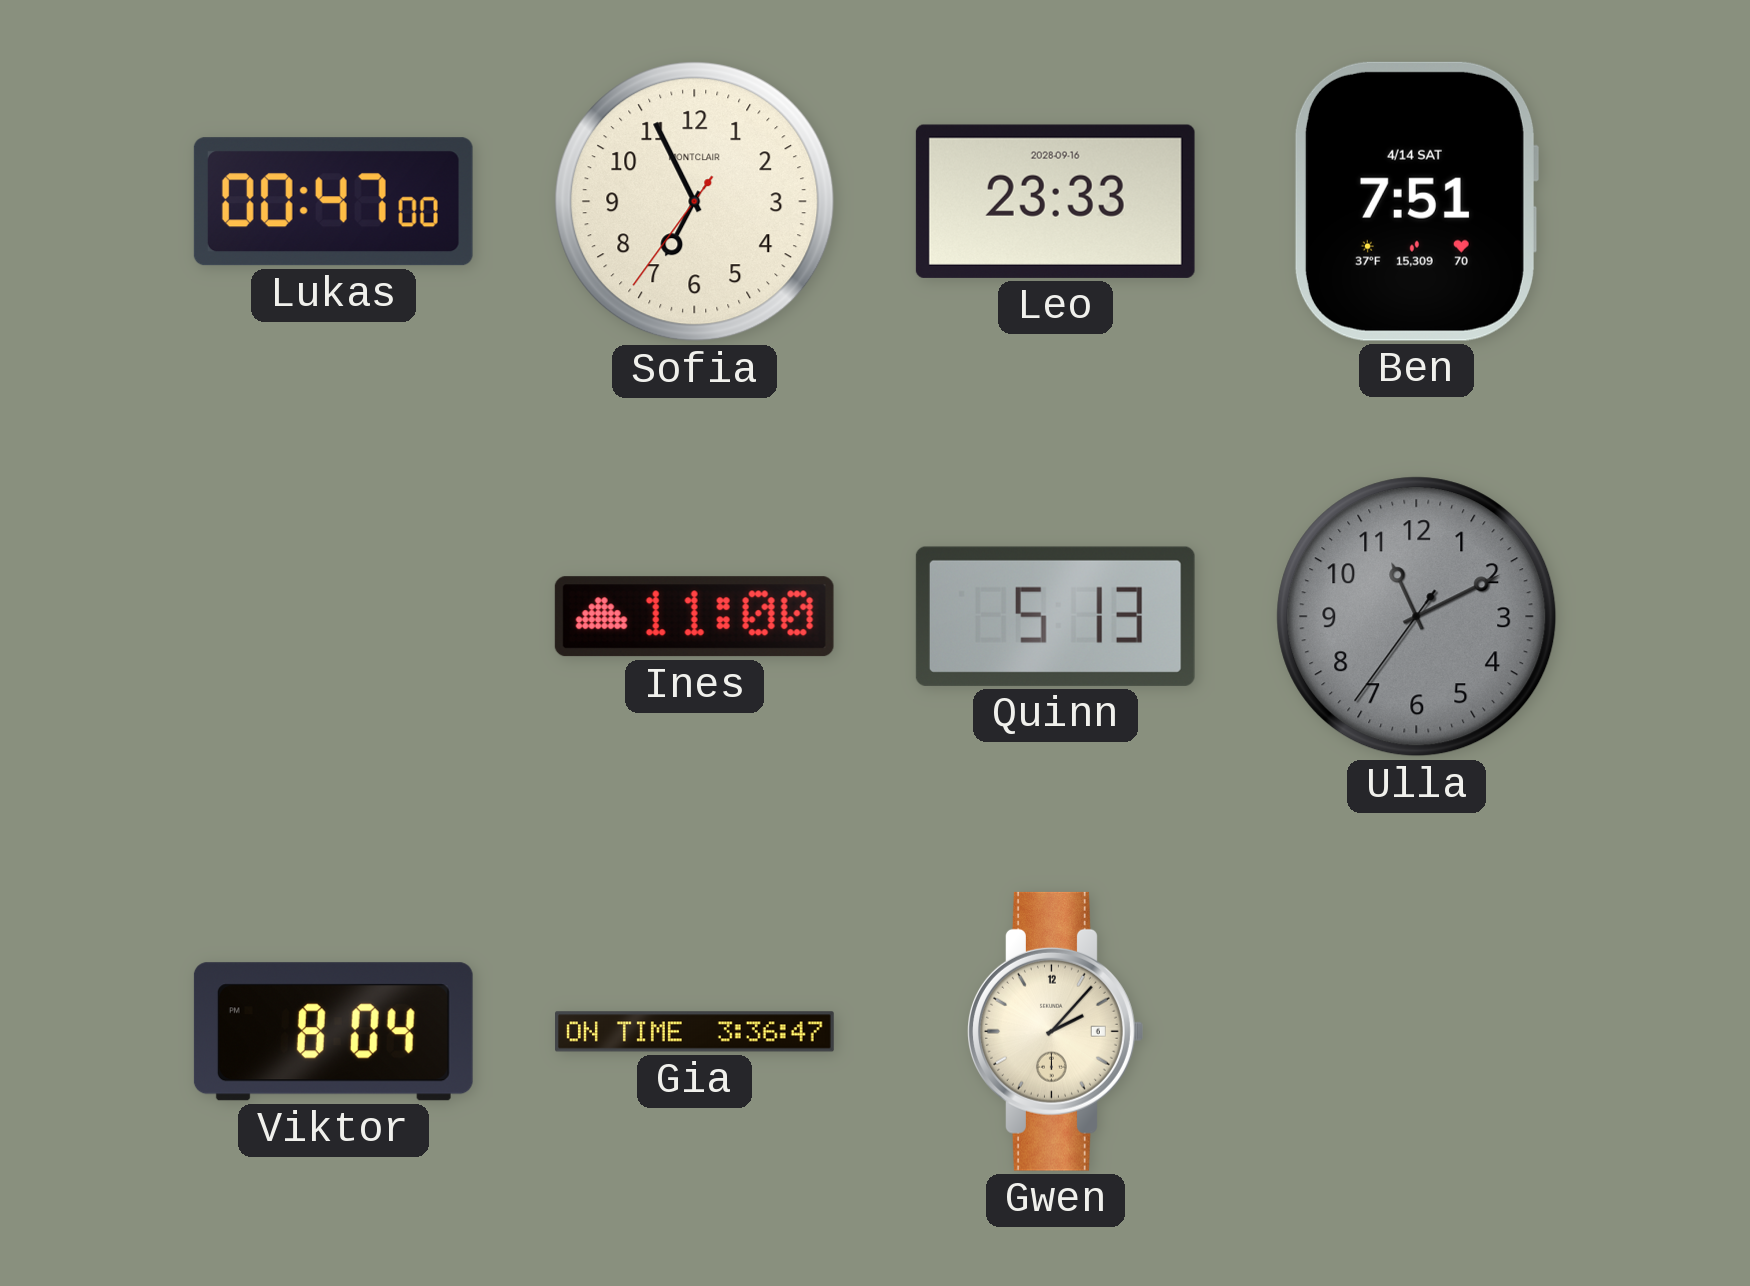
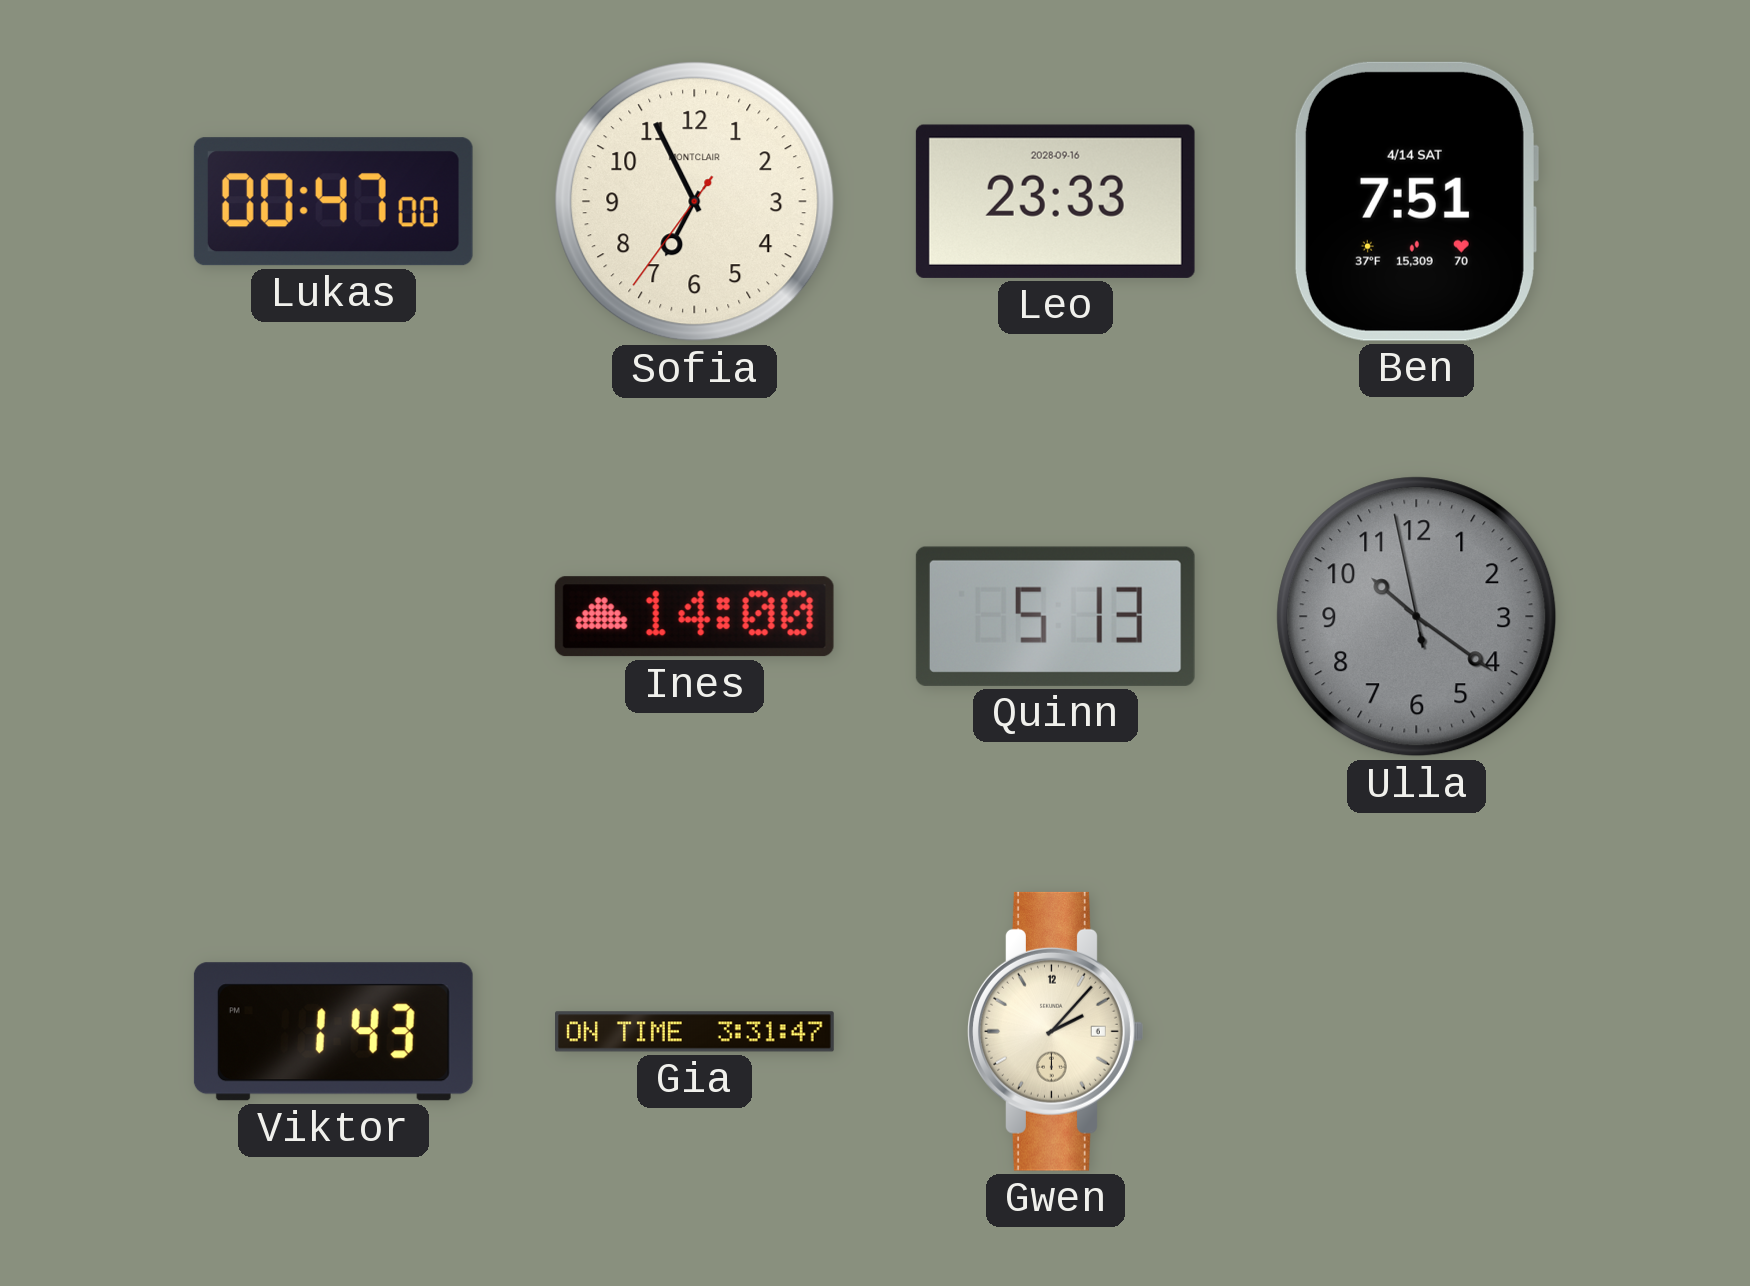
Ines: 11:00 -> 14:00 (694, 617)
Ulla: 11:10 -> 10:20 (1417, 617)
Viktor: 8:04 -> 1:43 (333, 1032)
Gia: 3:36 -> 3:31 (695, 1032)
